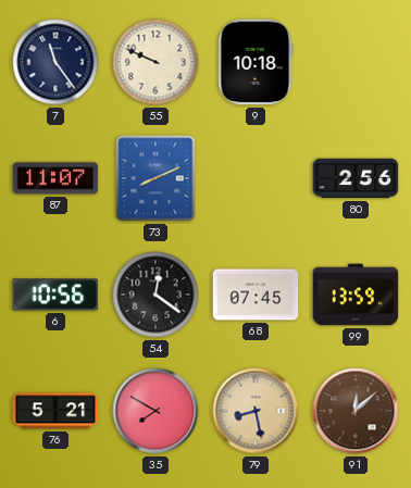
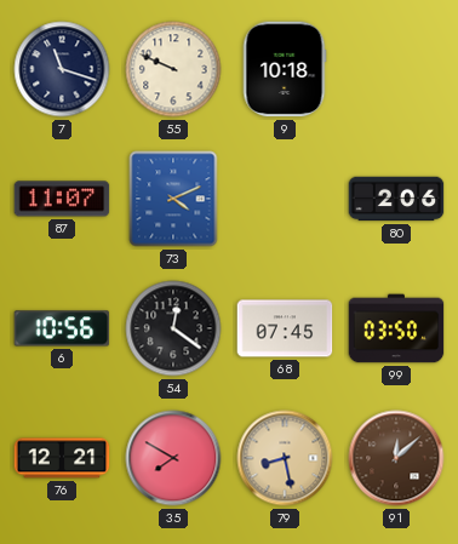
7: 11:24 -> 11:18 (62, 69)
73: 8:11 -> 4:11 (173, 199)
80: 2:56 -> 2:06 (396, 199)
99: 13:59 -> 03:50 (396, 328)
76: 5:21 -> 12:21 (62, 458)
